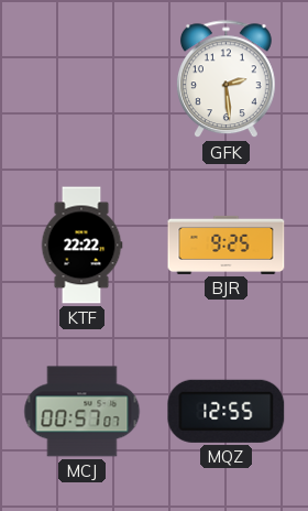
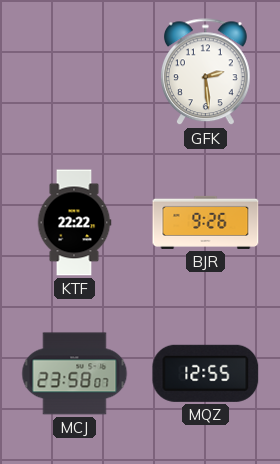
BJR: 9:25 -> 9:26 (206, 222)
MCJ: 00:57 -> 23:58 (75, 374)
